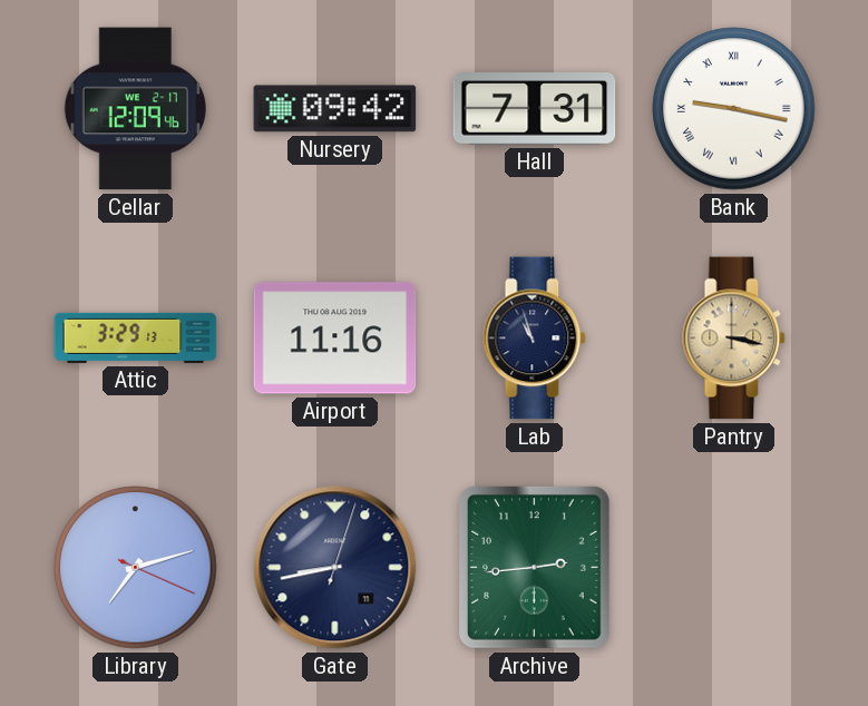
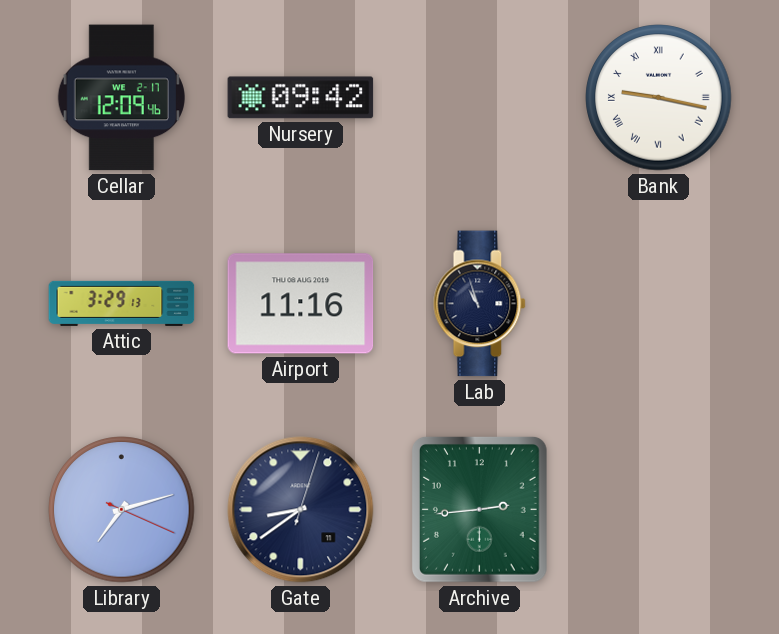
Hall: 7:31 -> none (535, 109)
Pantry: 3:17 -> none (734, 339)
Gate: 8:43 -> 8:39 (301, 510)
